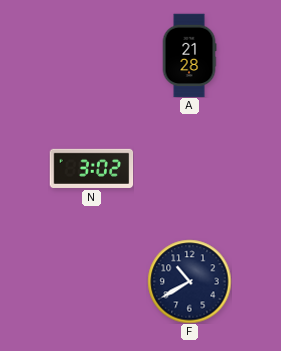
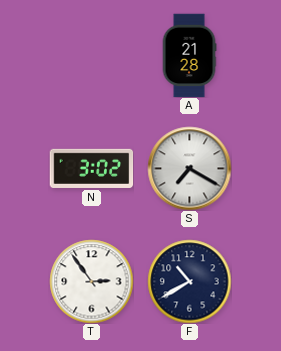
S: none -> 7:20 (189, 168)
T: none -> 2:54 (91, 281)
